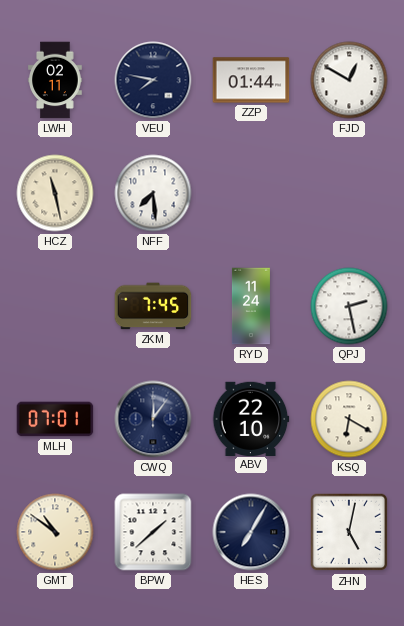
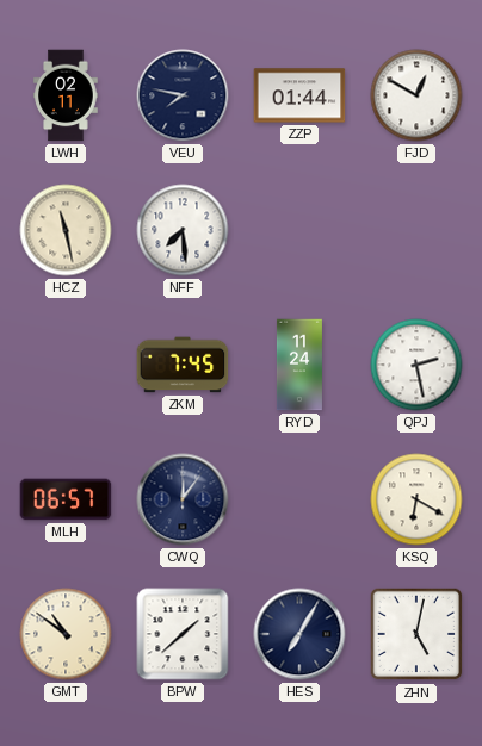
MLH: 07:01 -> 06:57 (66, 499)
ABV: 22:10 -> none (251, 418)
